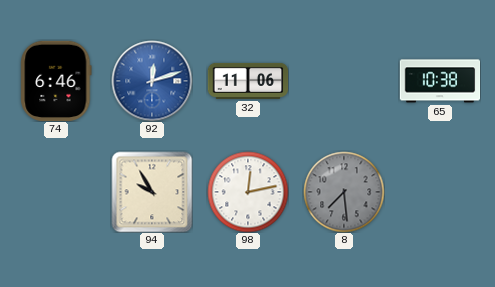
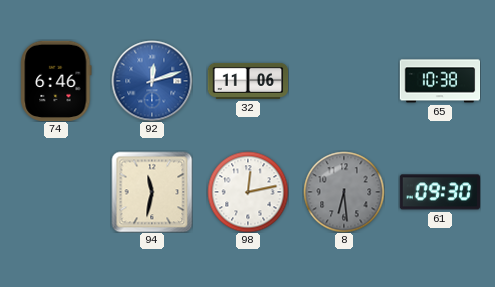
94: 9:55 -> 11:32 (152, 192)
8: 7:29 -> 6:29 (344, 192)
61: none -> 09:30 (439, 192)
